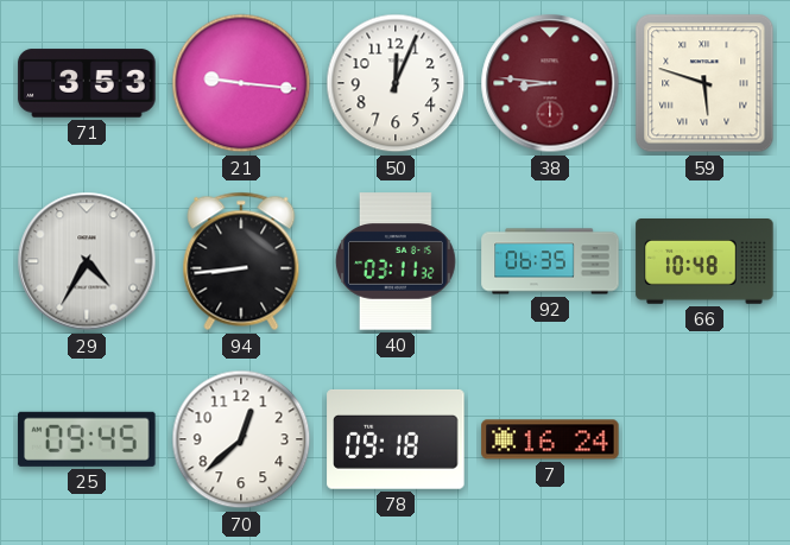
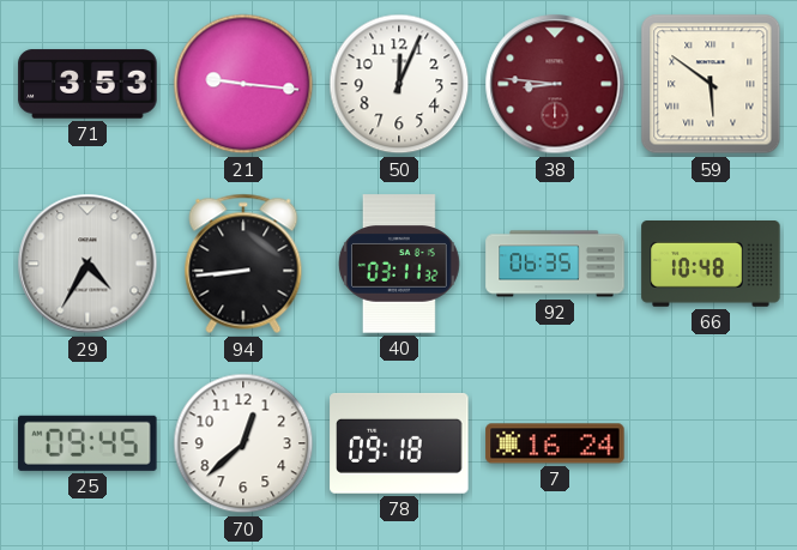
59: 5:48 -> 5:51 (711, 84)
